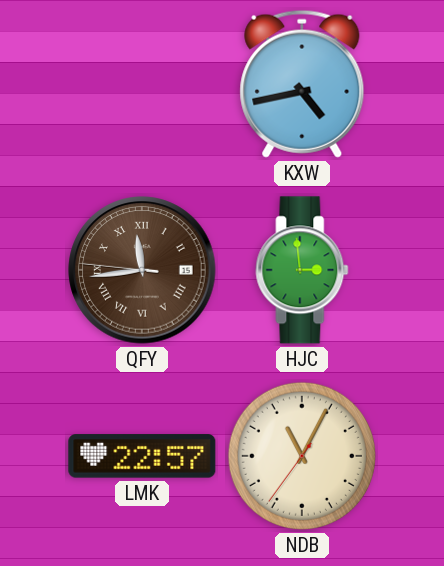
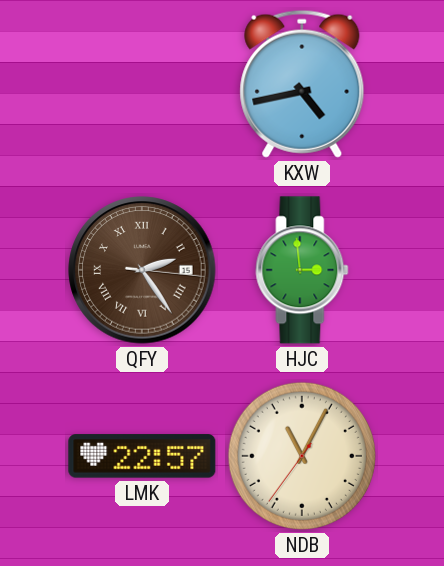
QFY: 11:43 -> 2:24 (142, 270)
